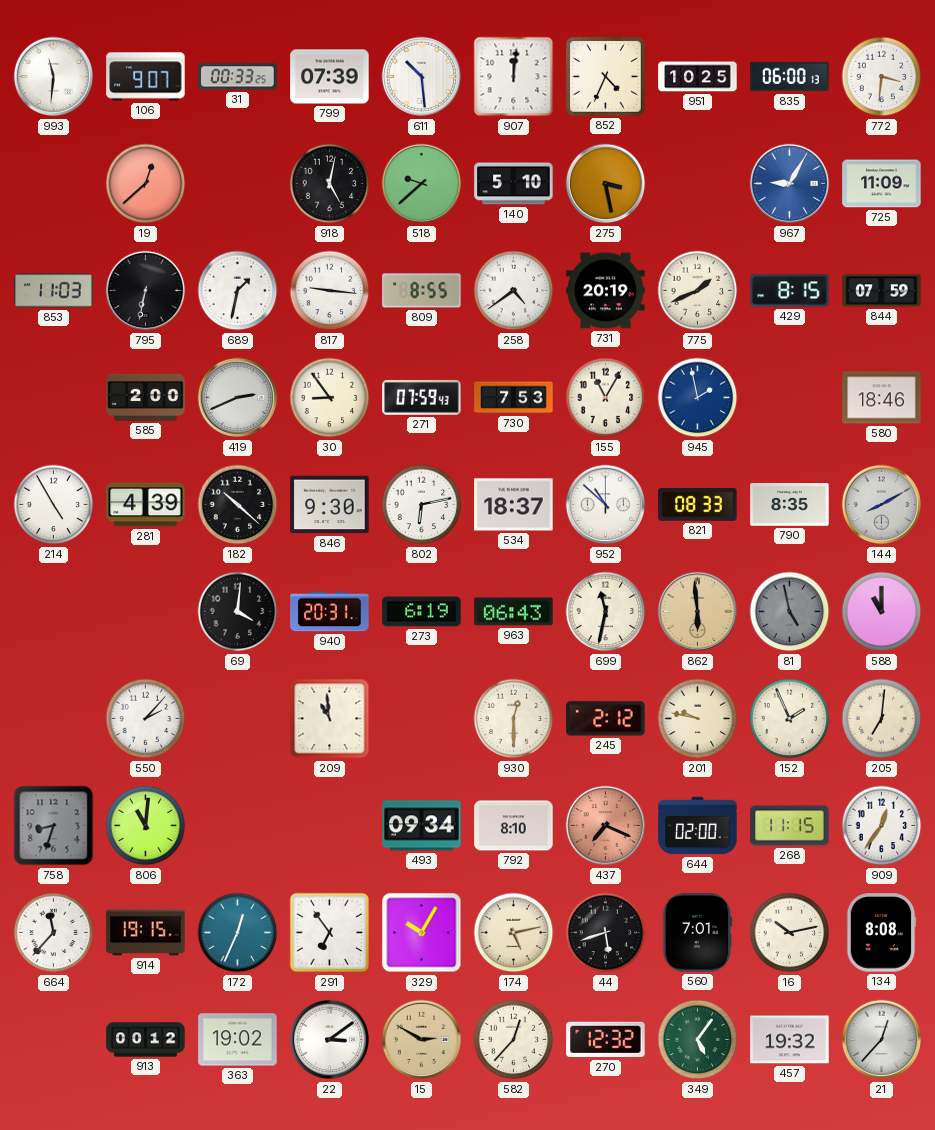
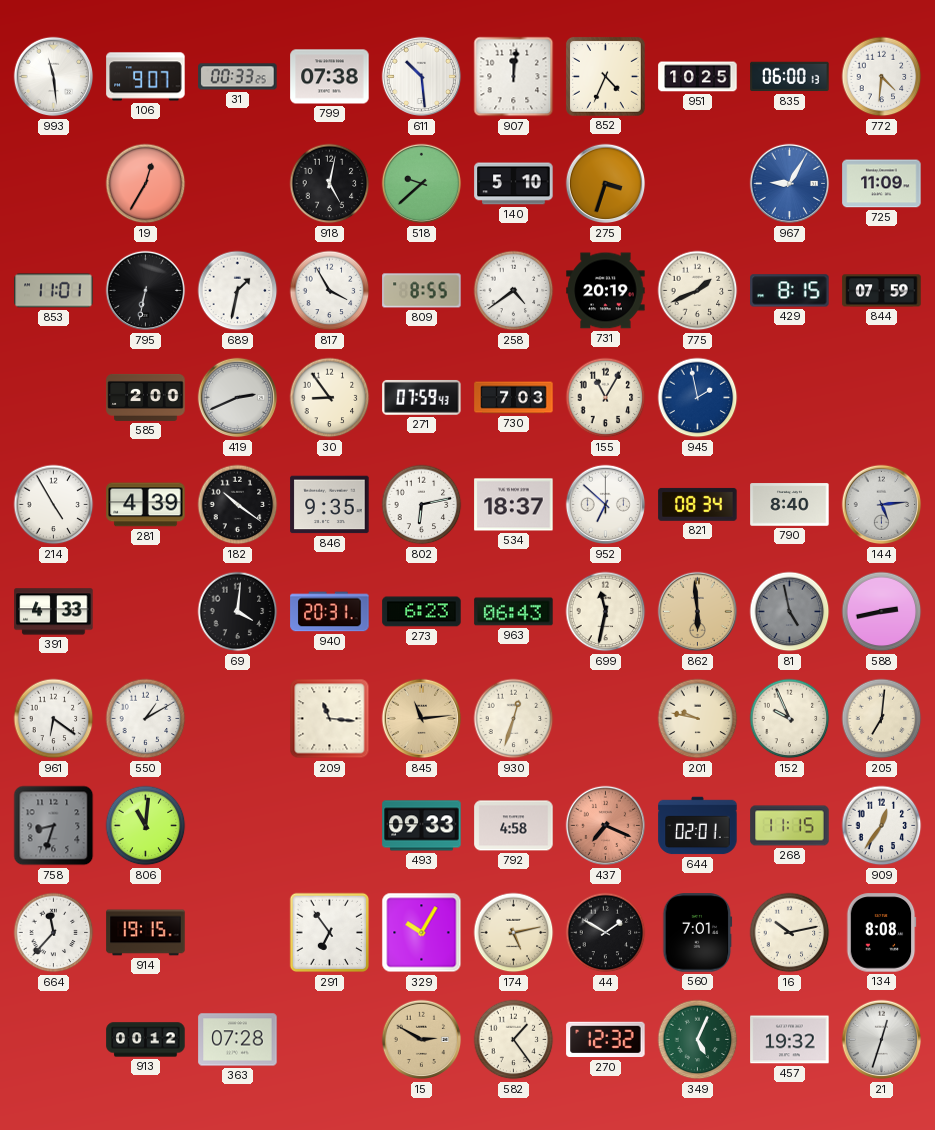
993: 11:31 -> 11:29 (54, 77)
799: 07:39 -> 07:38 (330, 77)
772: 3:31 -> 4:31 (882, 77)
19: 12:38 -> 12:35 (146, 184)
275: 3:28 -> 3:33 (606, 184)
853: 11:03 -> 11:01 (54, 291)
817: 9:16 -> 3:55 (330, 291)
730: 7:53 -> 7:03 (514, 398)
580: 18:46 -> none (882, 398)
182: 10:22 -> 10:21 (238, 505)
846: 9:30 -> 9:35 (330, 505)
952: 10:52 -> 6:52 (606, 505)
821: 08:33 -> 08:34 (698, 504)
790: 8:35 -> 8:40 (790, 505)
144: 8:10 -> 5:14 (882, 505)
391: none -> 4:33 (54, 612)
273: 6:19 -> 6:23 (422, 612)
588: 11:00 -> 2:43 (882, 612)
961: none -> 6:21 (54, 719)
550: 2:07 -> 1:10 (146, 719)
209: 10:59 -> 11:16 (330, 719)
845: none -> 11:14 (422, 719)
930: 12:30 -> 12:33 (514, 719)
245: 2:12 -> none (606, 719)
152: 1:56 -> 9:56 (790, 719)
493: 09:34 -> 09:33 (422, 826)
792: 8:10 -> 4:58 (514, 826)
644: 02:00 -> 02:01 (698, 826)
172: 12:34 -> none (238, 933)
44: 5:42 -> 1:50 (606, 933)
363: 19:02 -> 07:28 (238, 1040)
22: 3:09 -> none (330, 1040)
582: 12:37 -> 1:24 (514, 1040)
349: 5:06 -> 5:04 (698, 1040)
21: 12:37 -> 12:33 (882, 1040)
